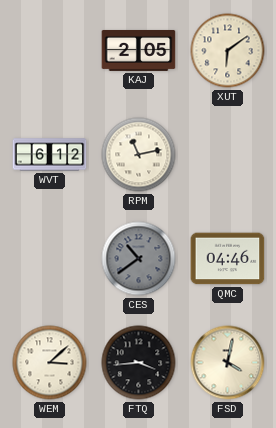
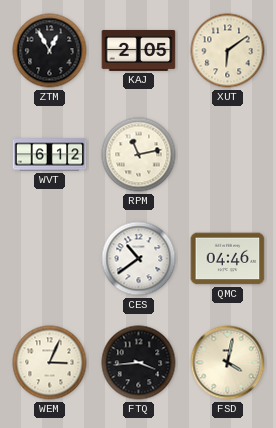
ZTM: none -> 12:55 (50, 51)
CES dial: grey -> white (139, 259)
WEM: 3:08 -> 3:04 (50, 363)
